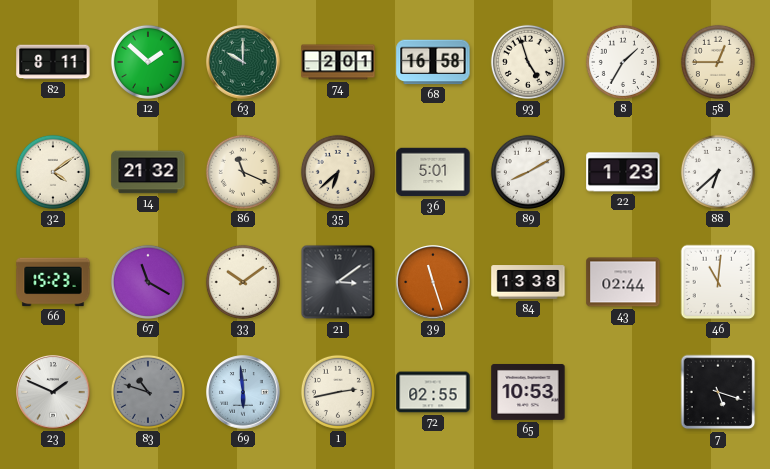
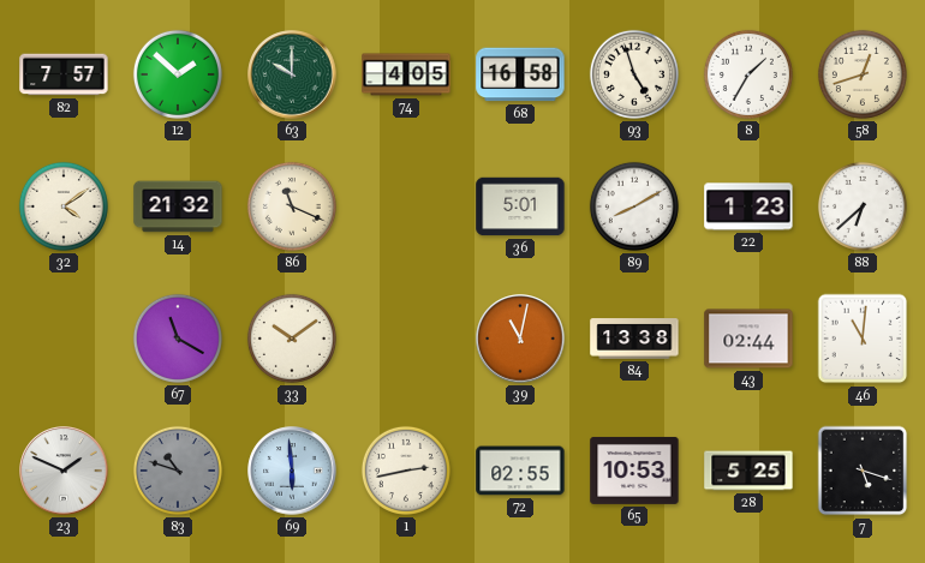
82: 8:11 -> 7:57 (64, 74)
74: 2:01 -> 4:05 (406, 74)
58: 12:45 -> 12:42 (863, 74)
35: 6:38 -> none (338, 172)
66: 15:23 -> none (53, 282)
21: 3:09 -> none (338, 282)
39: 11:27 -> 11:02 (520, 339)
28: none -> 5:25 (748, 471)
